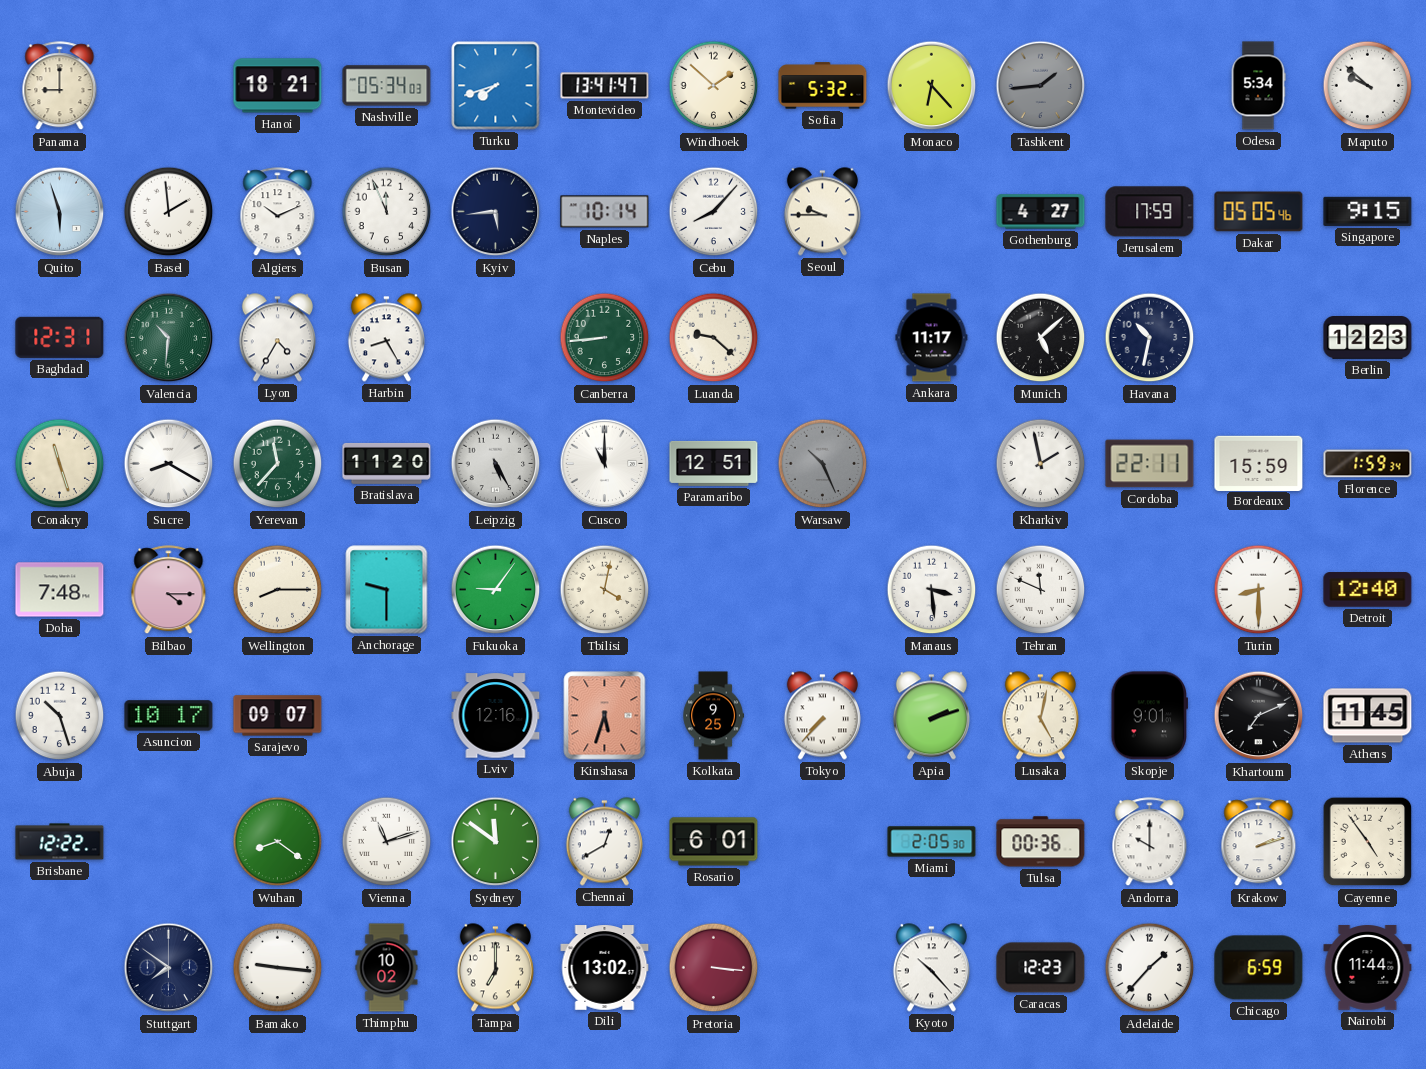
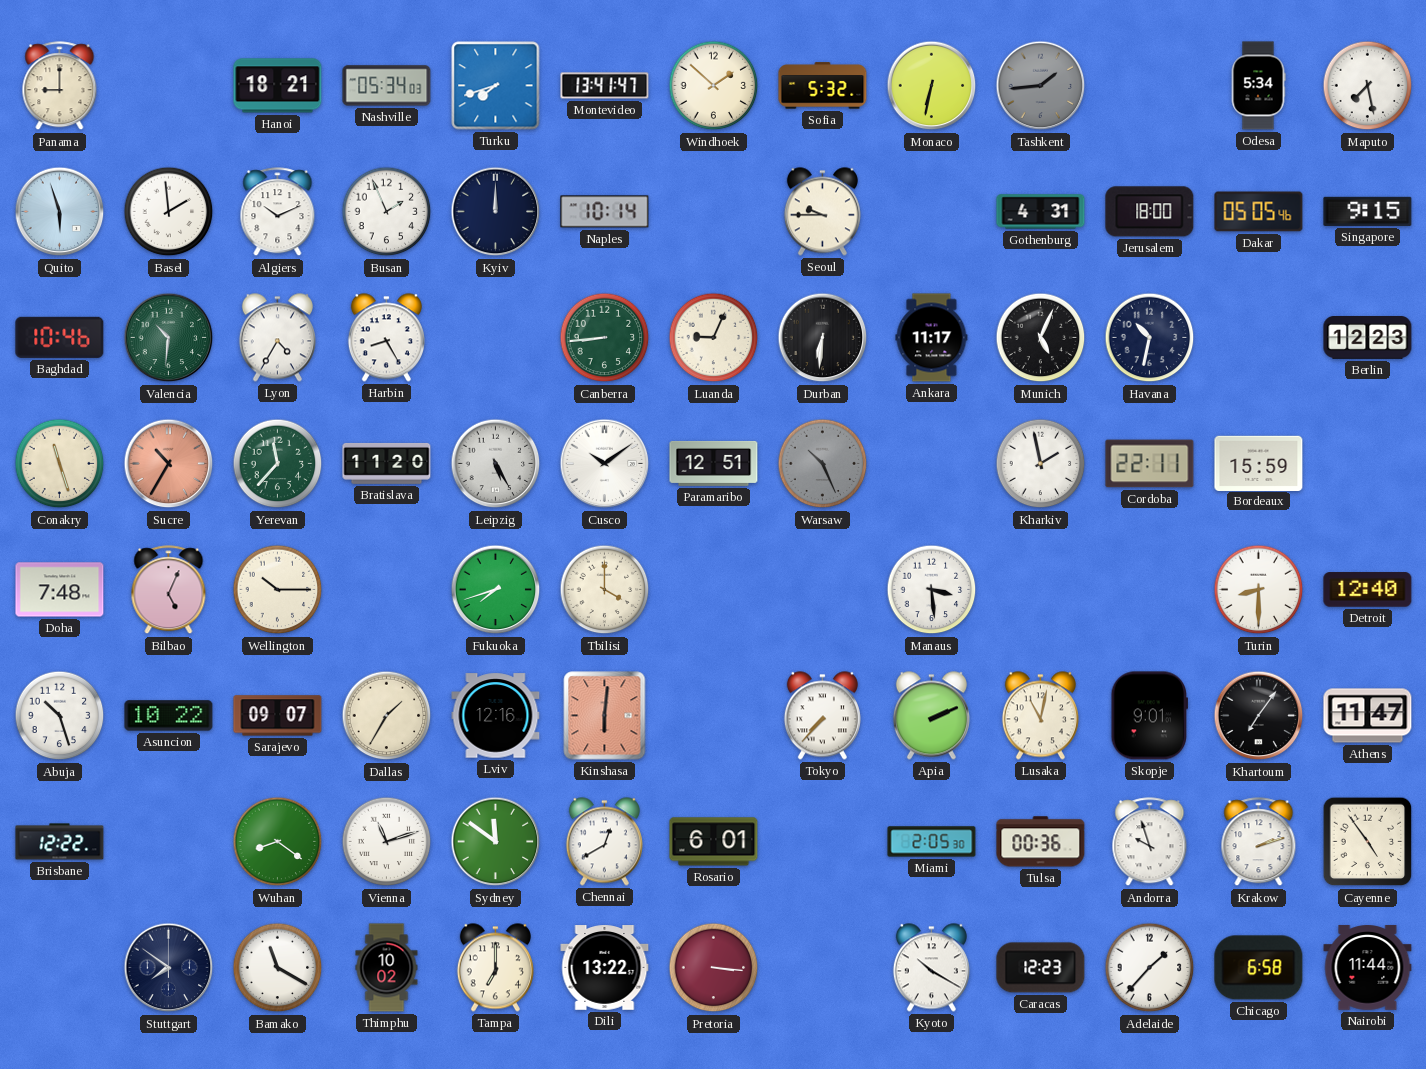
Monaco: 6:23 -> 6:32 (932, 86)
Maputo: 9:52 -> 7:28 (1368, 86)
Busan: 11:56 -> 1:56 (387, 212)
Kyiv: 5:44 -> 12:00 (496, 212)
Cebu: 8:07 -> none (714, 212)
Gothenburg: 4:27 -> 4:31 (1041, 212)
Jerusalem: 17:59 -> 18:00 (1150, 212)
Baghdad: 12:31 -> 10:46 (60, 337)
Luanda: 9:22 -> 9:04 (714, 338)
Durban: none -> 6:31 (823, 338)
Munich: 5:08 -> 5:04 (1041, 338)
Sucre: 8:20 -> 10:35 (169, 464)
Sucre dial: white -> salmon (169, 464)
Cusco: 11:00 -> 10:09 (605, 464)
Florence: 1:59 -> none (1368, 464)
Bilbao: 4:15 -> 5:04 (169, 590)
Wellington: 8:15 -> 10:15 (278, 590)
Anchorage: 9:30 -> none (387, 590)
Fukuoka: 9:06 -> 7:42 (496, 590)
Tbilisi: 4:02 -> 4:00 (605, 590)
Tehran: 11:49 -> none (1041, 590)
Asuncion: 10:17 -> 10:22 (169, 716)
Dallas: none -> 1:35 (387, 716)
Kinshasa: 5:33 -> 6:01 (605, 716)
Kolkata: 9:25 -> none (713, 716)
Apia: 2:12 -> 2:11 (931, 716)
Lusaka: 5:02 -> 11:02 (1040, 716)
Khartoum: 7:11 -> 7:06 (1259, 716)
Athens: 11:45 -> 11:47 (1368, 716)
Andorra: 10:00 -> 9:57 (1150, 842)
Bamako: 9:16 -> 11:20 (278, 968)
Dili: 13:02 -> 13:22 (605, 968)
Kyoto: 10:23 -> 10:20 (931, 968)
Chicago: 6:59 -> 6:58 (1259, 968)
